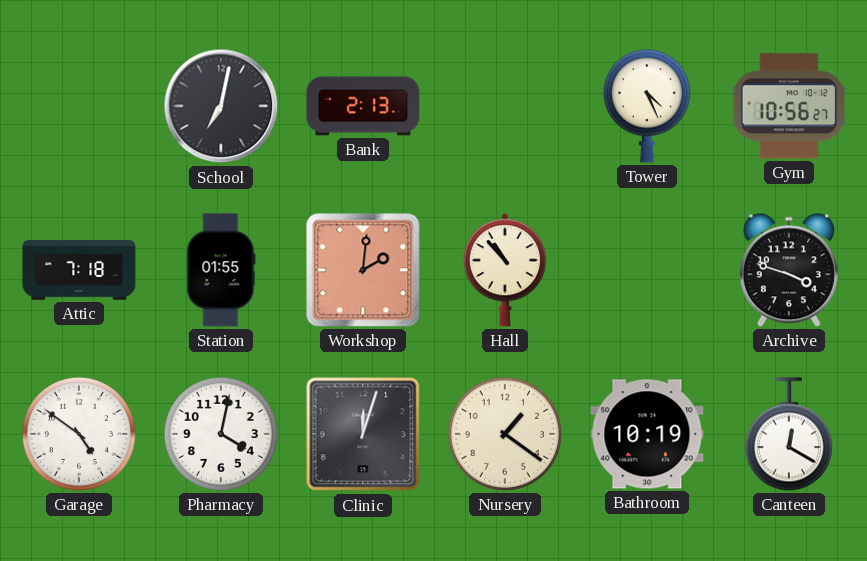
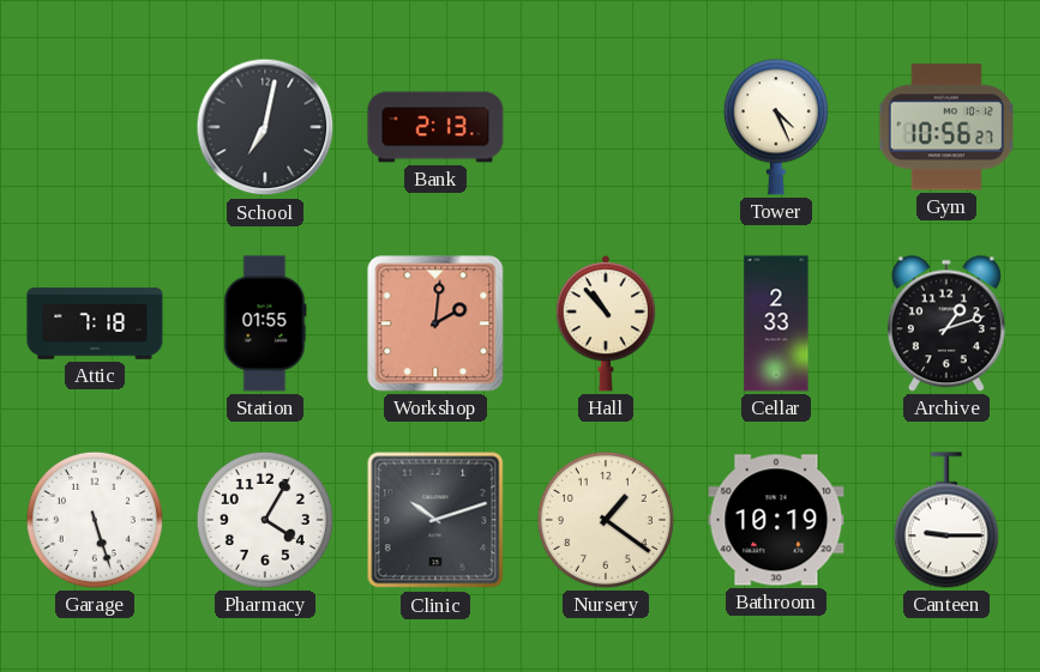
Cellar: none -> 2:33 (776, 323)
Archive: 3:48 -> 1:12 (946, 323)
Garage: 4:51 -> 5:27 (95, 520)
Pharmacy: 4:02 -> 4:05 (265, 520)
Clinic: 12:03 -> 10:12 (435, 520)
Canteen: 12:20 -> 9:15 (946, 520)
